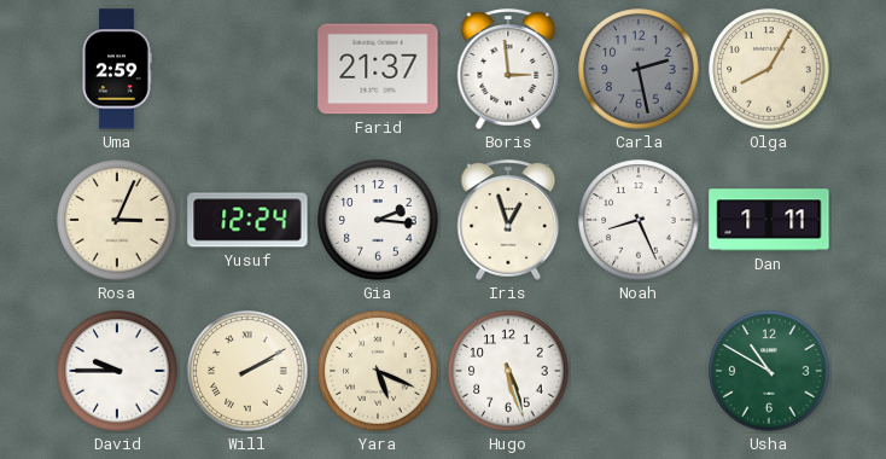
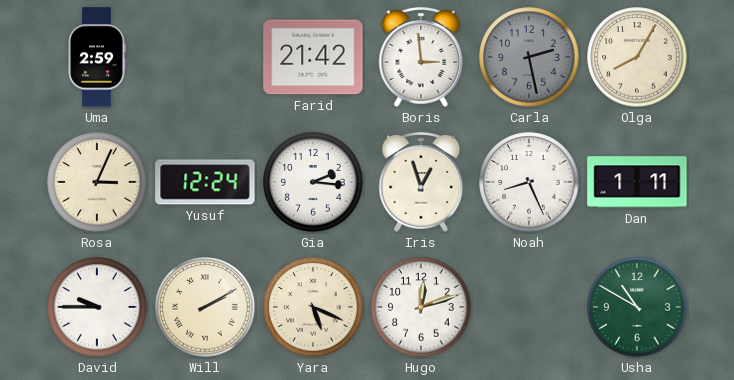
Farid: 21:37 -> 21:42 (313, 57)
Hugo: 5:27 -> 12:12 (421, 307)
